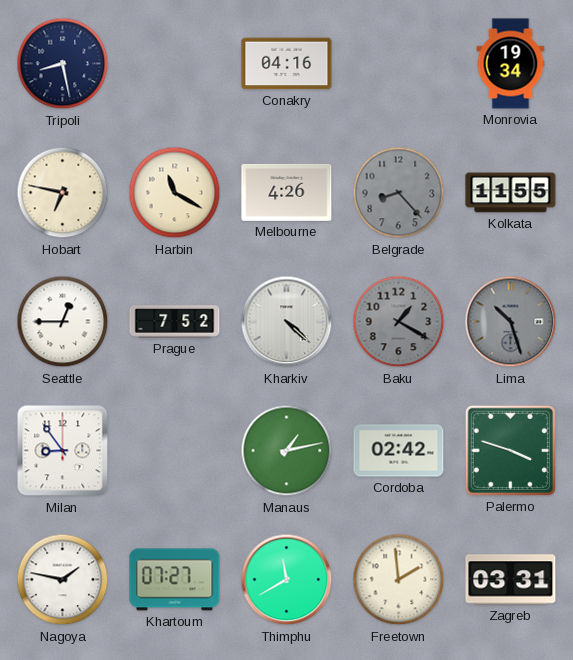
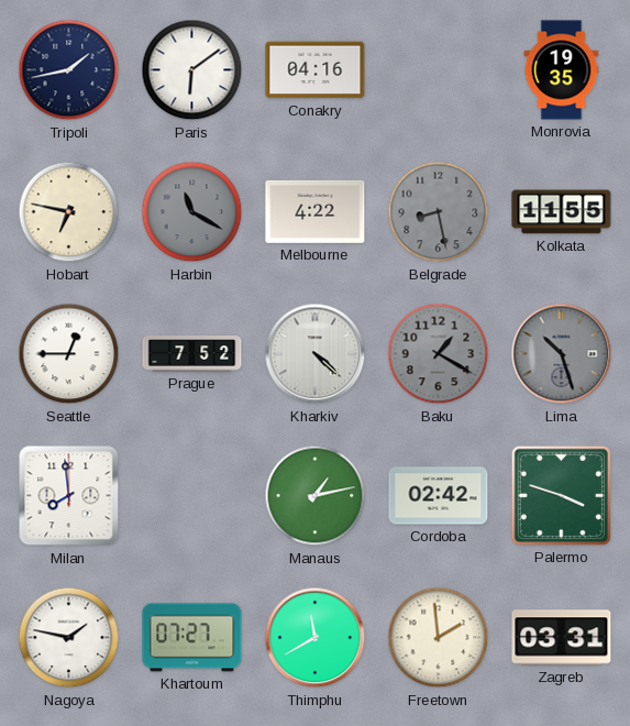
Tripoli: 8:28 -> 1:43 (69, 70)
Paris: none -> 6:09 (192, 70)
Monrovia: 19:34 -> 19:35 (562, 70)
Harbin dial: cream -> grey (192, 212)
Melbourne: 4:26 -> 4:22 (316, 211)
Belgrade: 8:23 -> 8:28 (439, 212)
Milan: 8:54 -> 7:59 (69, 496)
